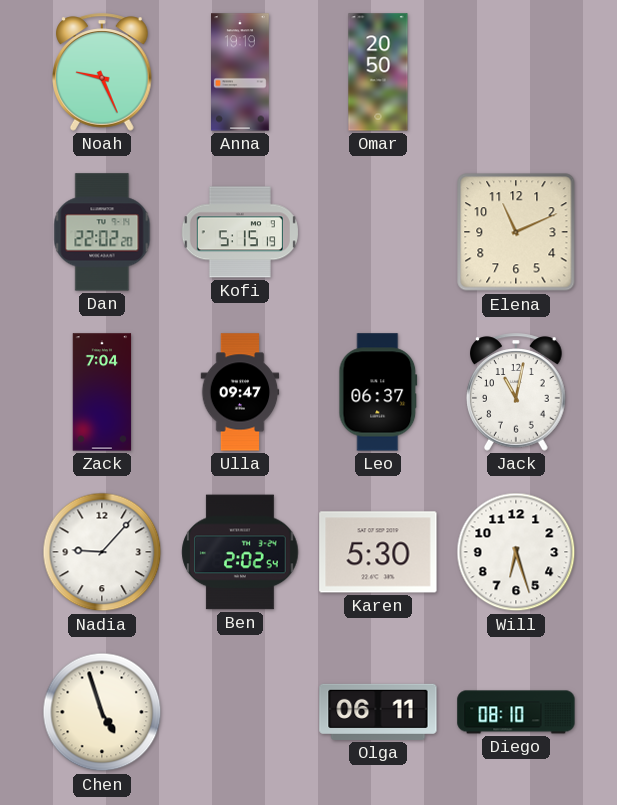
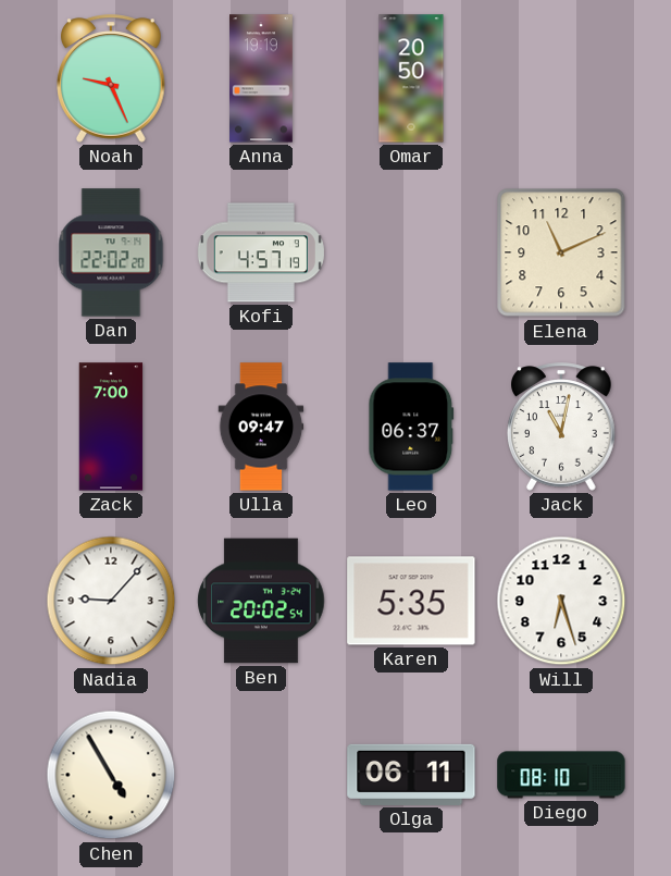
Kofi: 5:15 -> 4:57 (261, 252)
Zack: 7:04 -> 7:00 (111, 427)
Ben: 2:02 -> 20:02 (261, 601)
Karen: 5:30 -> 5:35 (411, 601)
Chen: 4:57 -> 4:55 (111, 775)
